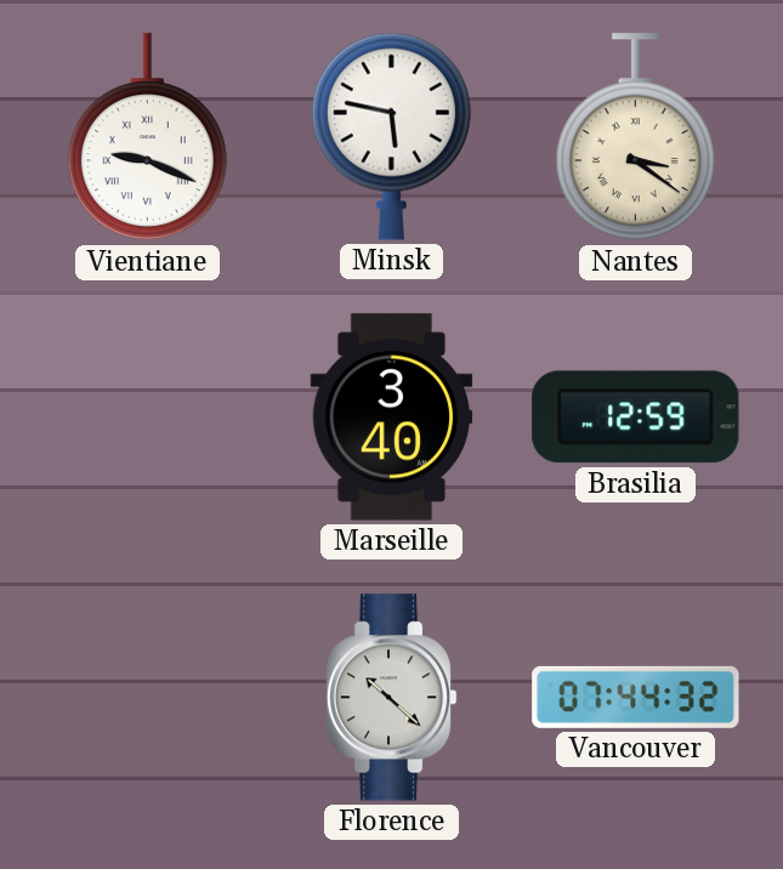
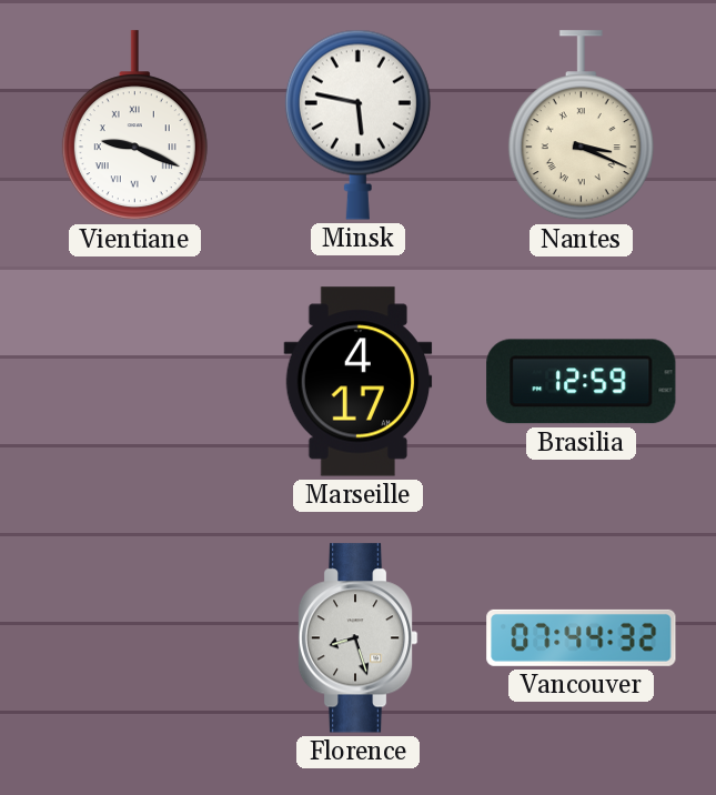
Nantes: 3:21 -> 3:19 (581, 125)
Marseille: 3:40 -> 4:17 (359, 382)
Florence: 10:22 -> 8:27 (357, 638)
